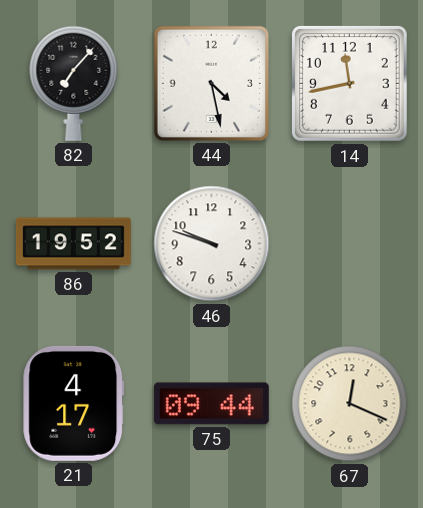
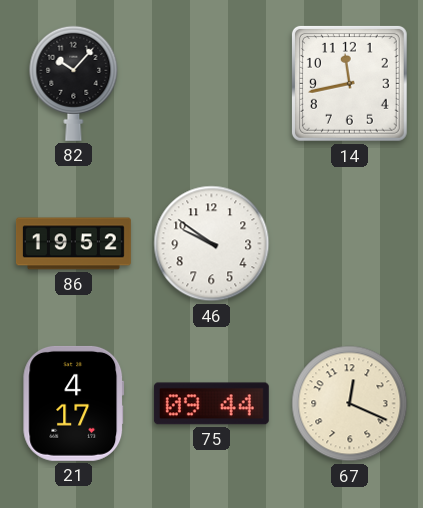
82: 7:07 -> 10:07 (74, 83)
44: 4:28 -> none (211, 83)
46: 9:48 -> 9:51 (212, 244)
